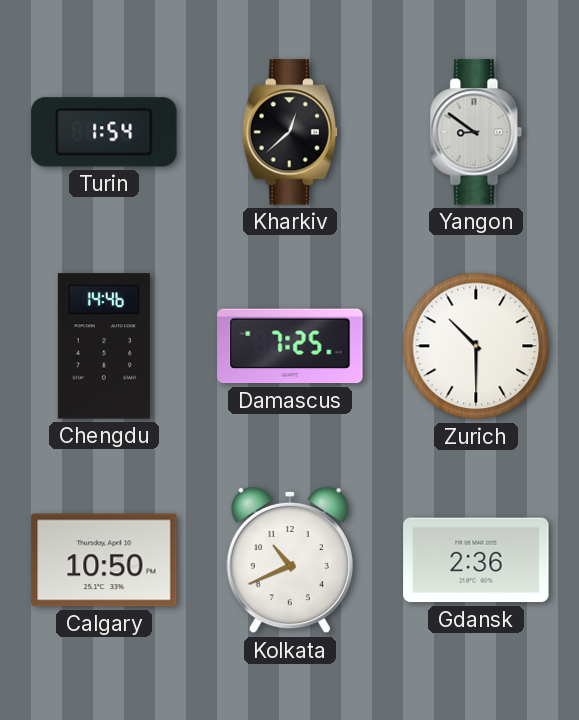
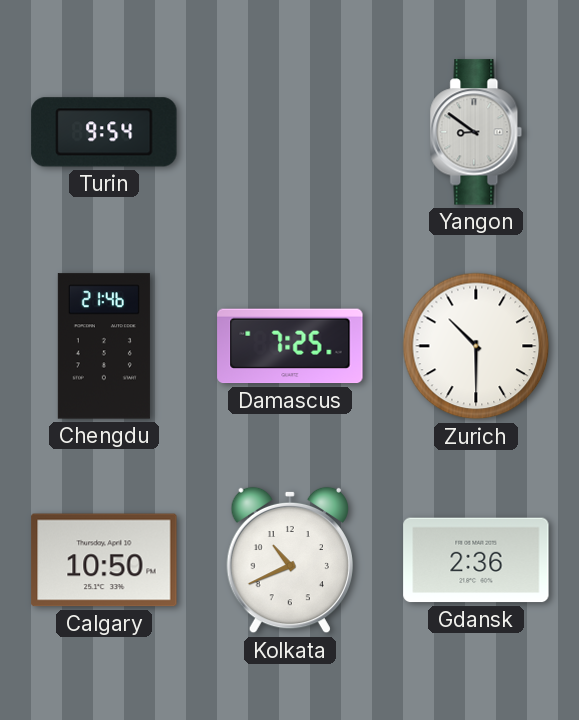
Turin: 1:54 -> 9:54 (104, 132)
Kharkiv: 12:38 -> none (290, 132)
Chengdu: 14:46 -> 21:46 (104, 346)
